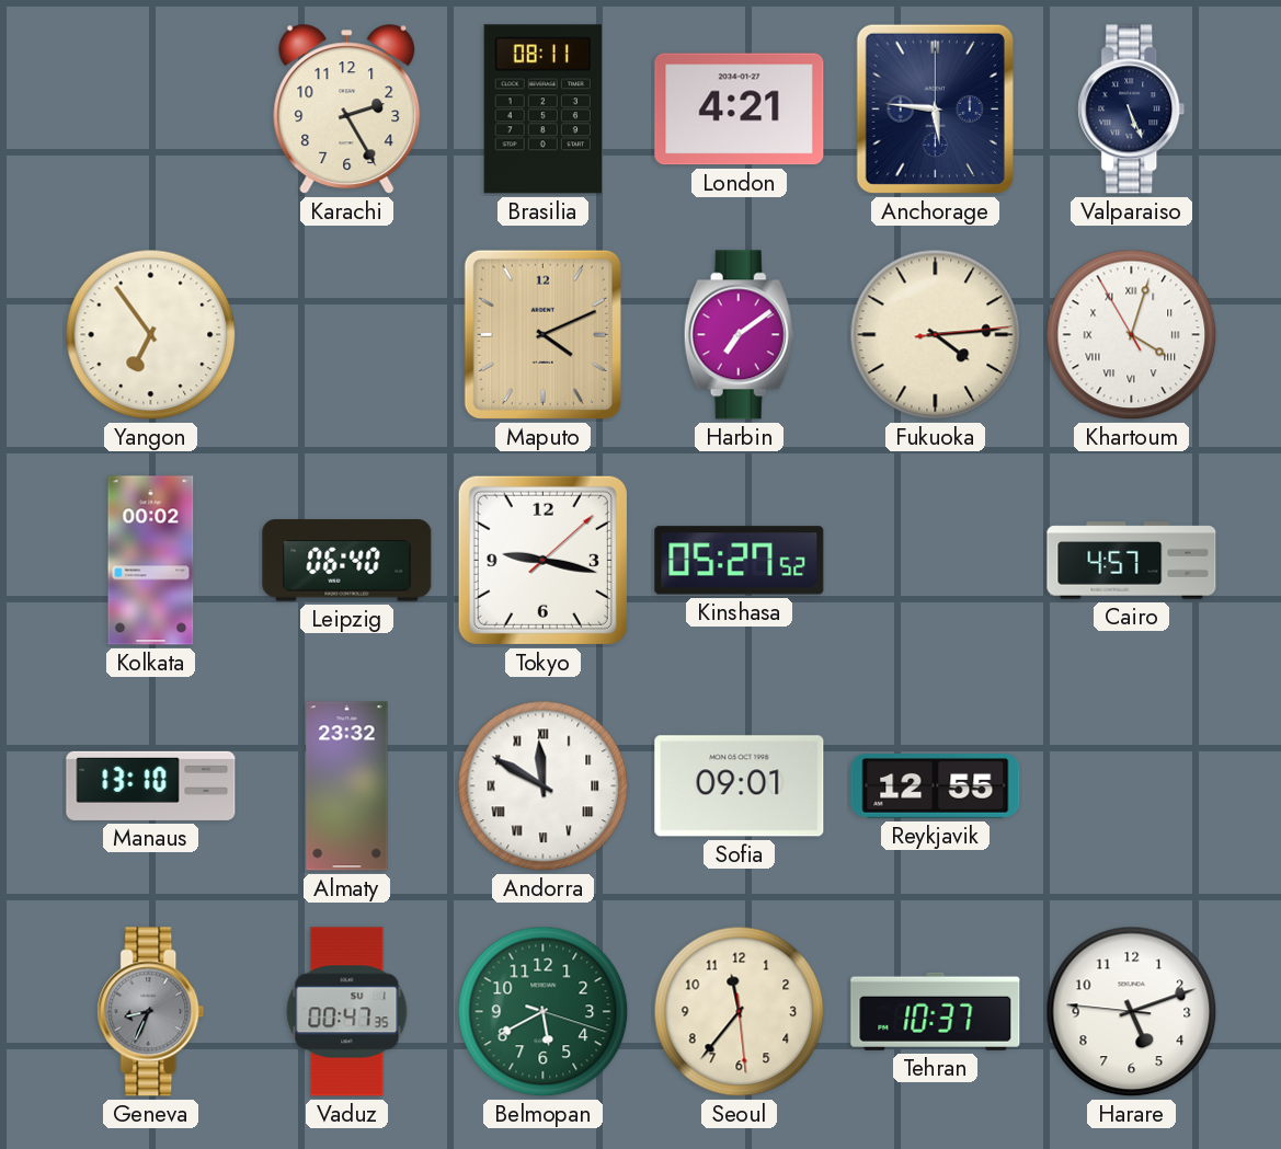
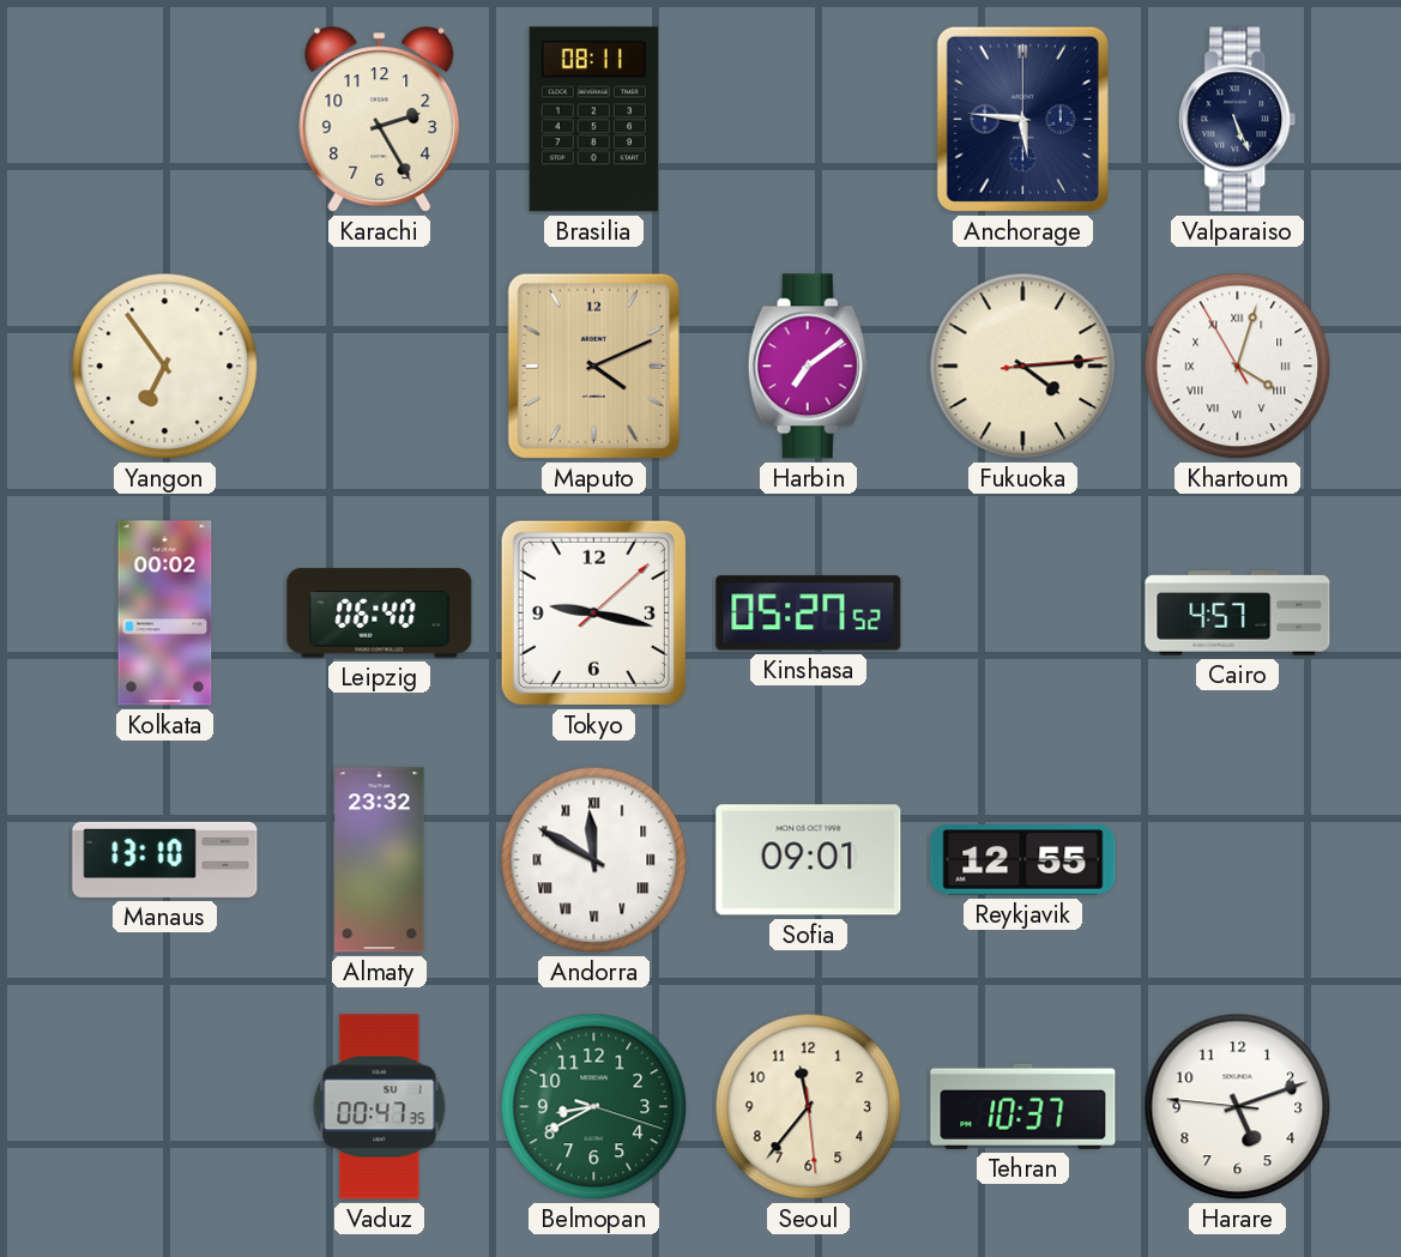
London: 4:21 -> none (740, 110)
Geneva: 8:34 -> none (151, 1012)
Belmopan: 5:40 -> 8:40 (594, 1107)
